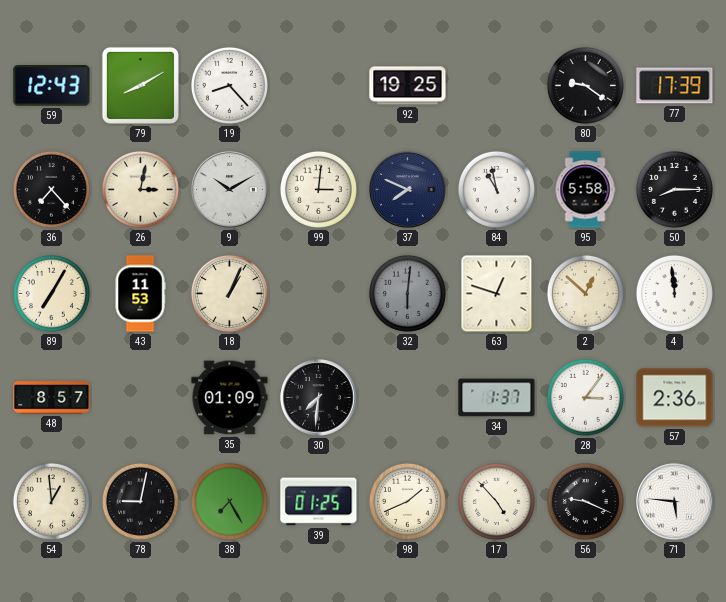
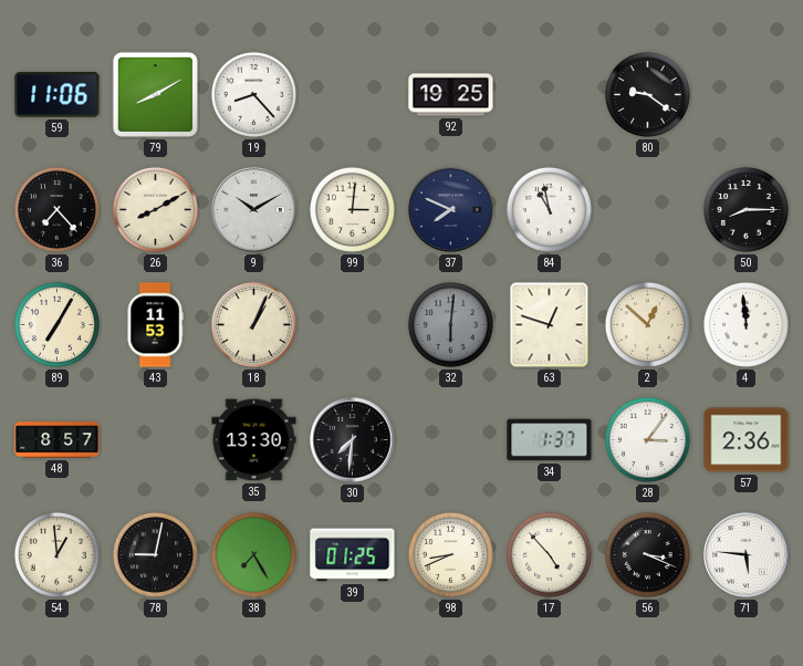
59: 12:43 -> 11:06 (58, 95)
77: 17:39 -> none (675, 86)
26: 3:02 -> 8:10 (155, 209)
95: 5:58 -> none (585, 190)
35: 01:09 -> 13:30 (254, 440)
98: 1:41 -> 8:41 (450, 554)
56: 9:19 -> 3:19 (647, 554)
